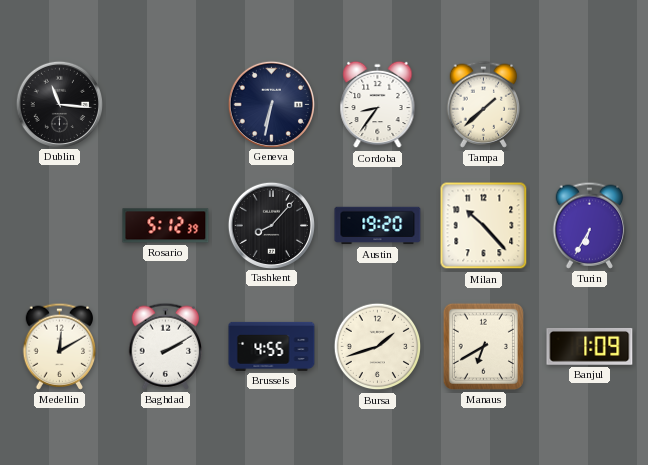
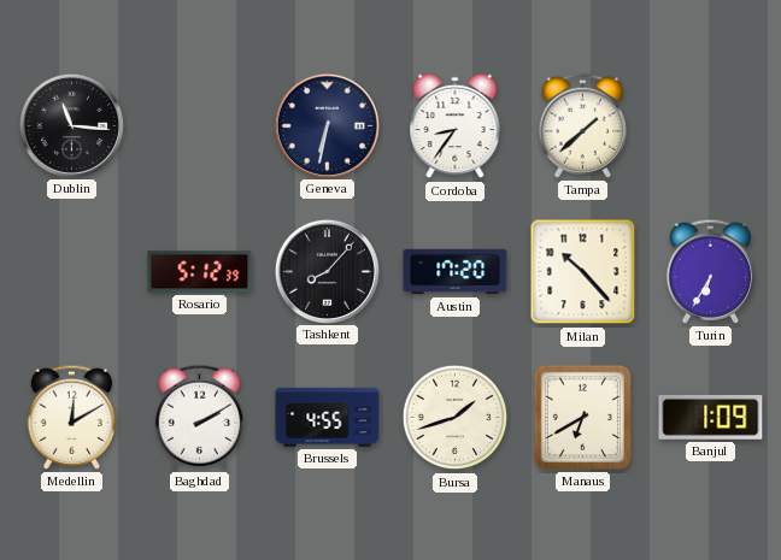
Austin: 19:20 -> 17:20 (456, 272)
